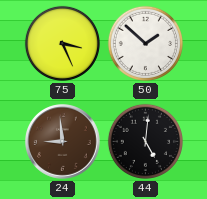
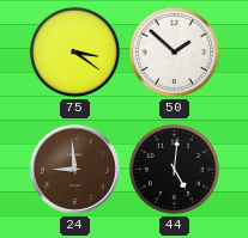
75: 3:26 -> 3:21 (74, 51)
